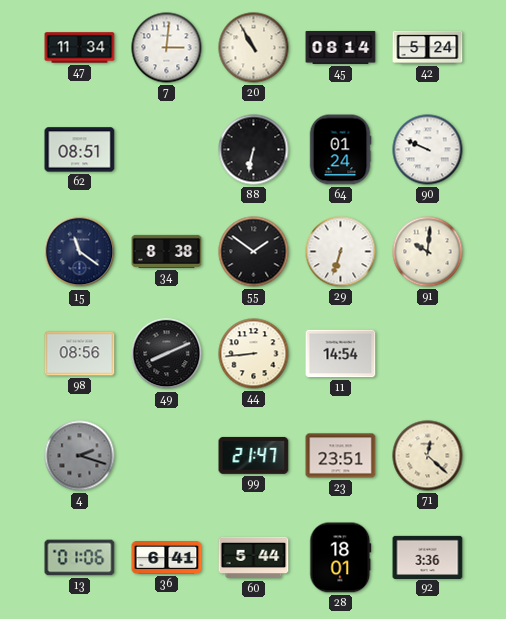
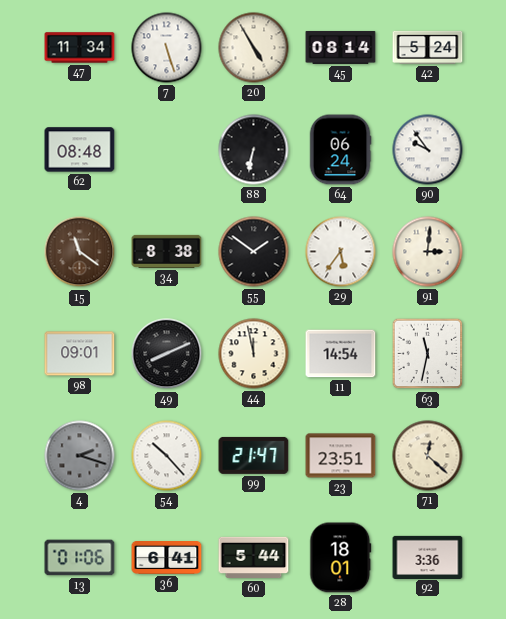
7: 3:01 -> 5:27 (167, 48)
20: 10:55 -> 4:55 (254, 48)
62: 08:51 -> 08:48 (80, 150)
64: 01:24 -> 06:24 (340, 150)
90: 9:49 -> 9:54 (428, 150)
15 dial: navy -> brown (80, 252)
29: 6:33 -> 5:36 (341, 252)
91: 10:01 -> 3:01 (428, 252)
98: 08:56 -> 09:01 (80, 354)
44: 8:44 -> 11:58 (254, 354)
63: none -> 11:32 (428, 354)
54: none -> 10:23 (167, 456)
